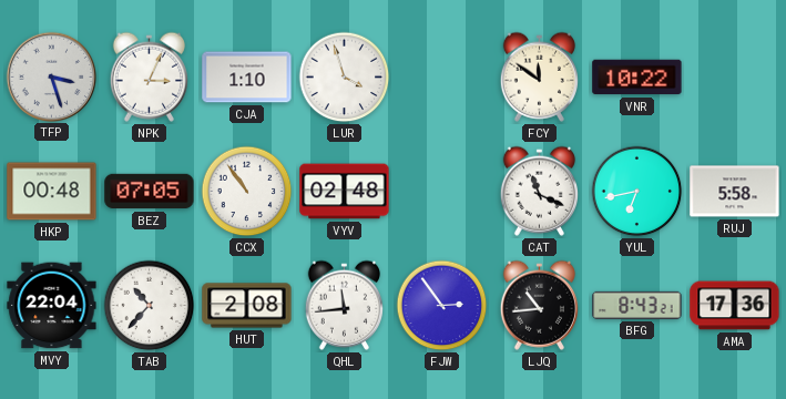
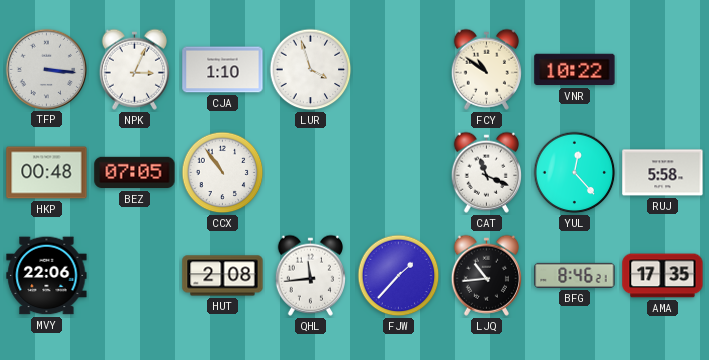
TFP: 3:27 -> 3:16 (46, 69)
FCY: 11:51 -> 10:51 (486, 69)
VYV: 02:48 -> none (345, 192)
YUL: 6:43 -> 12:23 (575, 173)
MVY: 22:04 -> 22:06 (47, 276)
TAB: 10:37 -> none (150, 306)
FJW: 2:54 -> 1:37 (399, 276)
BFG: 8:43 -> 8:46 (575, 275)
AMA: 17:36 -> 17:35 (663, 276)
